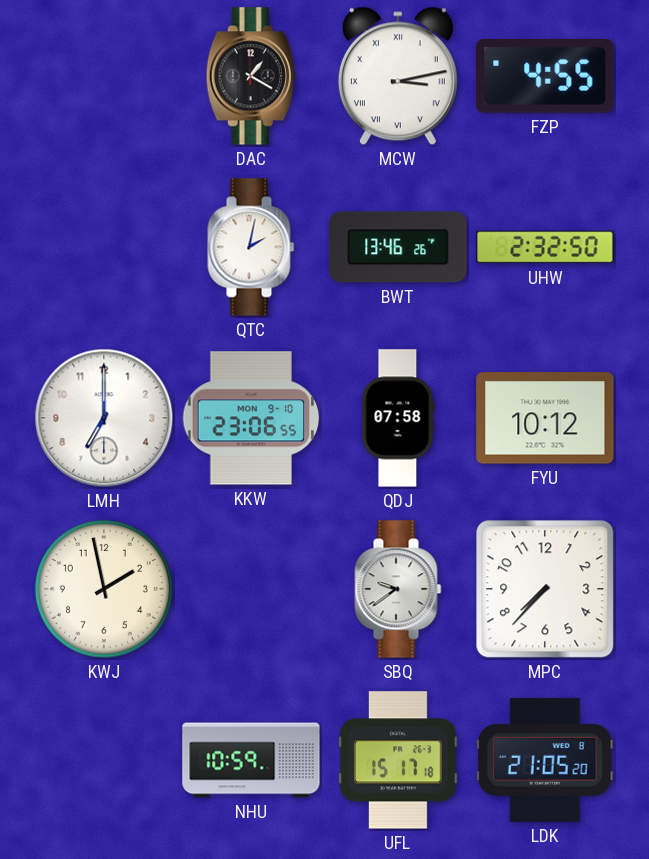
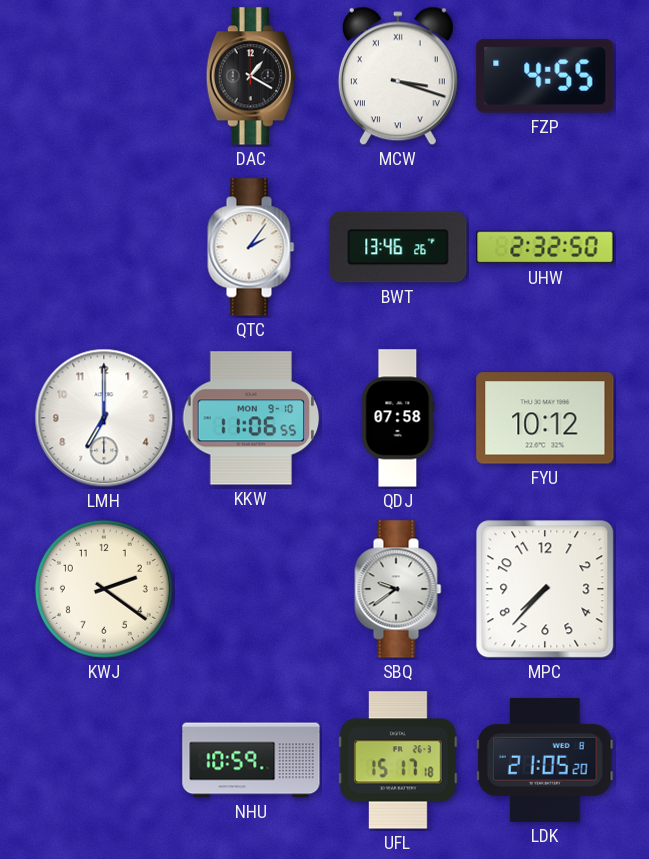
MCW: 3:13 -> 3:18 (398, 76)
QTC: 2:02 -> 2:06 (251, 247)
KKW: 23:06 -> 11:06 (251, 418)
KWJ: 1:58 -> 2:21 (104, 589)
